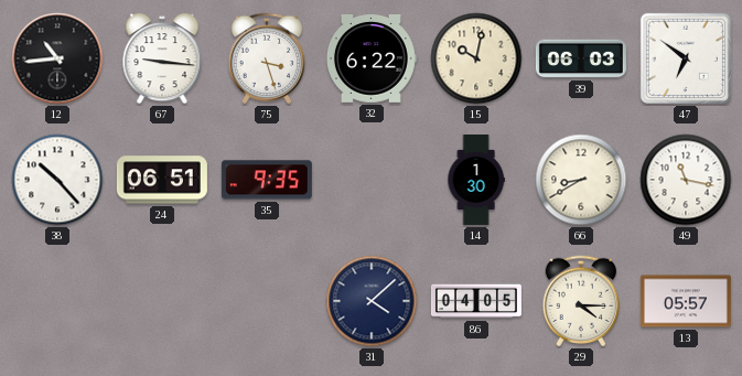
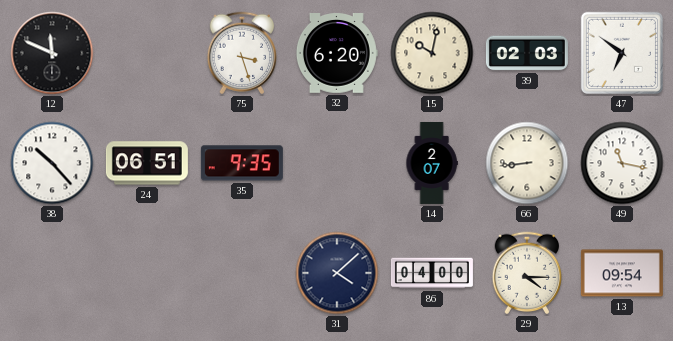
12: 10:44 -> 11:49 (52, 53)
67: 9:16 -> none (162, 58)
32: 6:22 -> 6:20 (336, 54)
39: 06:03 -> 02:03 (527, 53)
14: 1:30 -> 2:07 (432, 163)
66: 8:40 -> 8:44 (527, 163)
86: 04:05 -> 04:00 (432, 273)
13: 05:57 -> 09:54 (622, 273)
